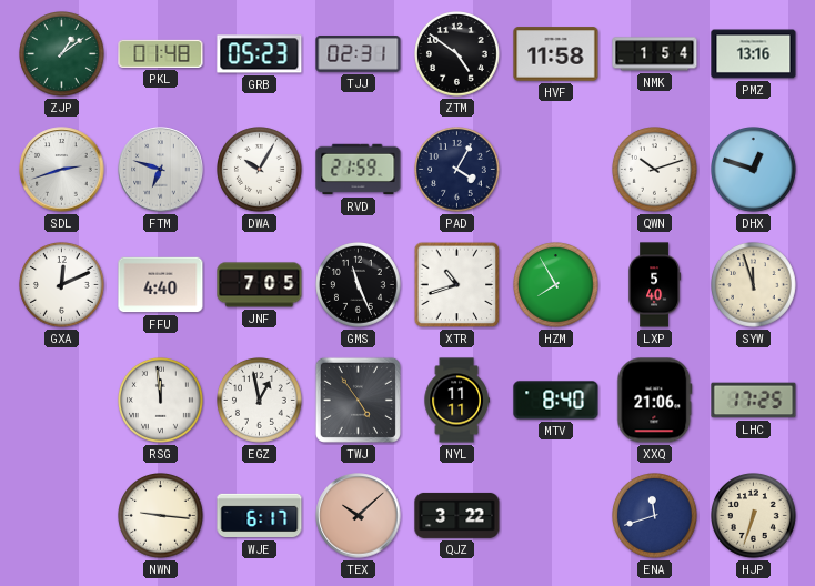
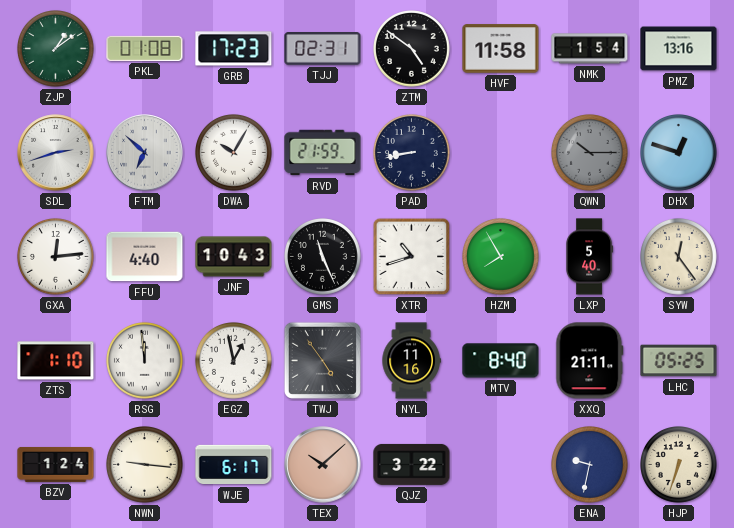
PKL: 01:48 -> 01:08 (145, 48)
GRB: 05:23 -> 17:23 (234, 49)
FTM: 6:48 -> 6:52 (145, 153)
PAD: 4:05 -> 8:43 (412, 153)
QWN: 10:12 -> 10:15 (590, 153)
QWN dial: white -> grey (590, 153)
GXA: 12:11 -> 12:14 (56, 257)
JNF: 7:05 -> 10:43 (234, 257)
SYW: 11:57 -> 12:24 (679, 257)
ZTS: none -> 1:10 (56, 361)
NYL: 11:11 -> 11:16 (411, 361)
XXQ: 21:06 -> 21:11 (590, 361)
LHC: 17:25 -> 05:25 (679, 361)
BZV: none -> 1:24 (56, 464)
ENA: 11:42 -> 9:32 (590, 465)
